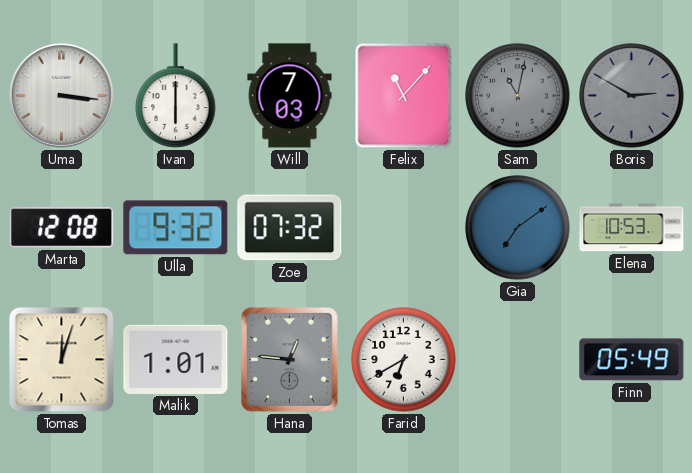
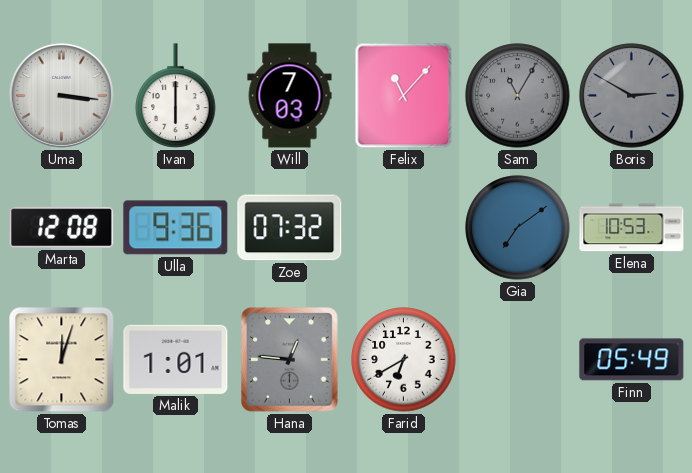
Sam: 11:02 -> 11:05 (518, 96)
Ulla: 9:32 -> 9:36 (176, 228)
